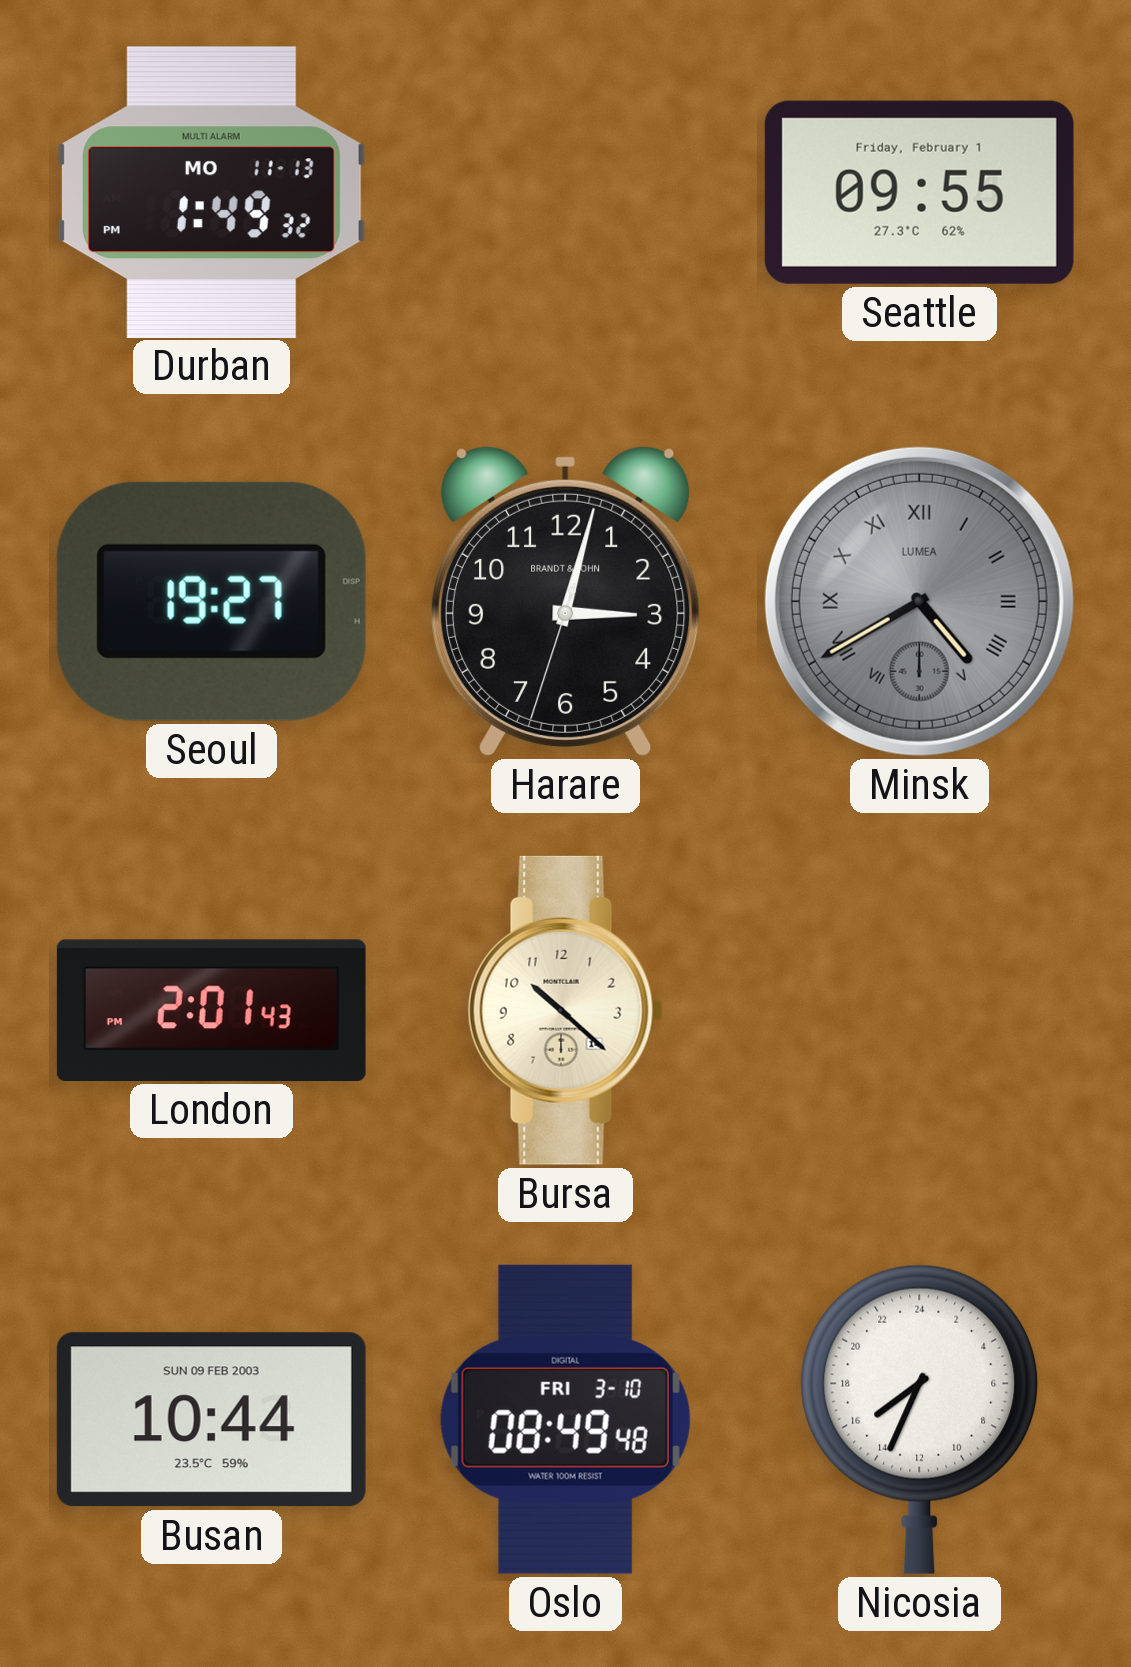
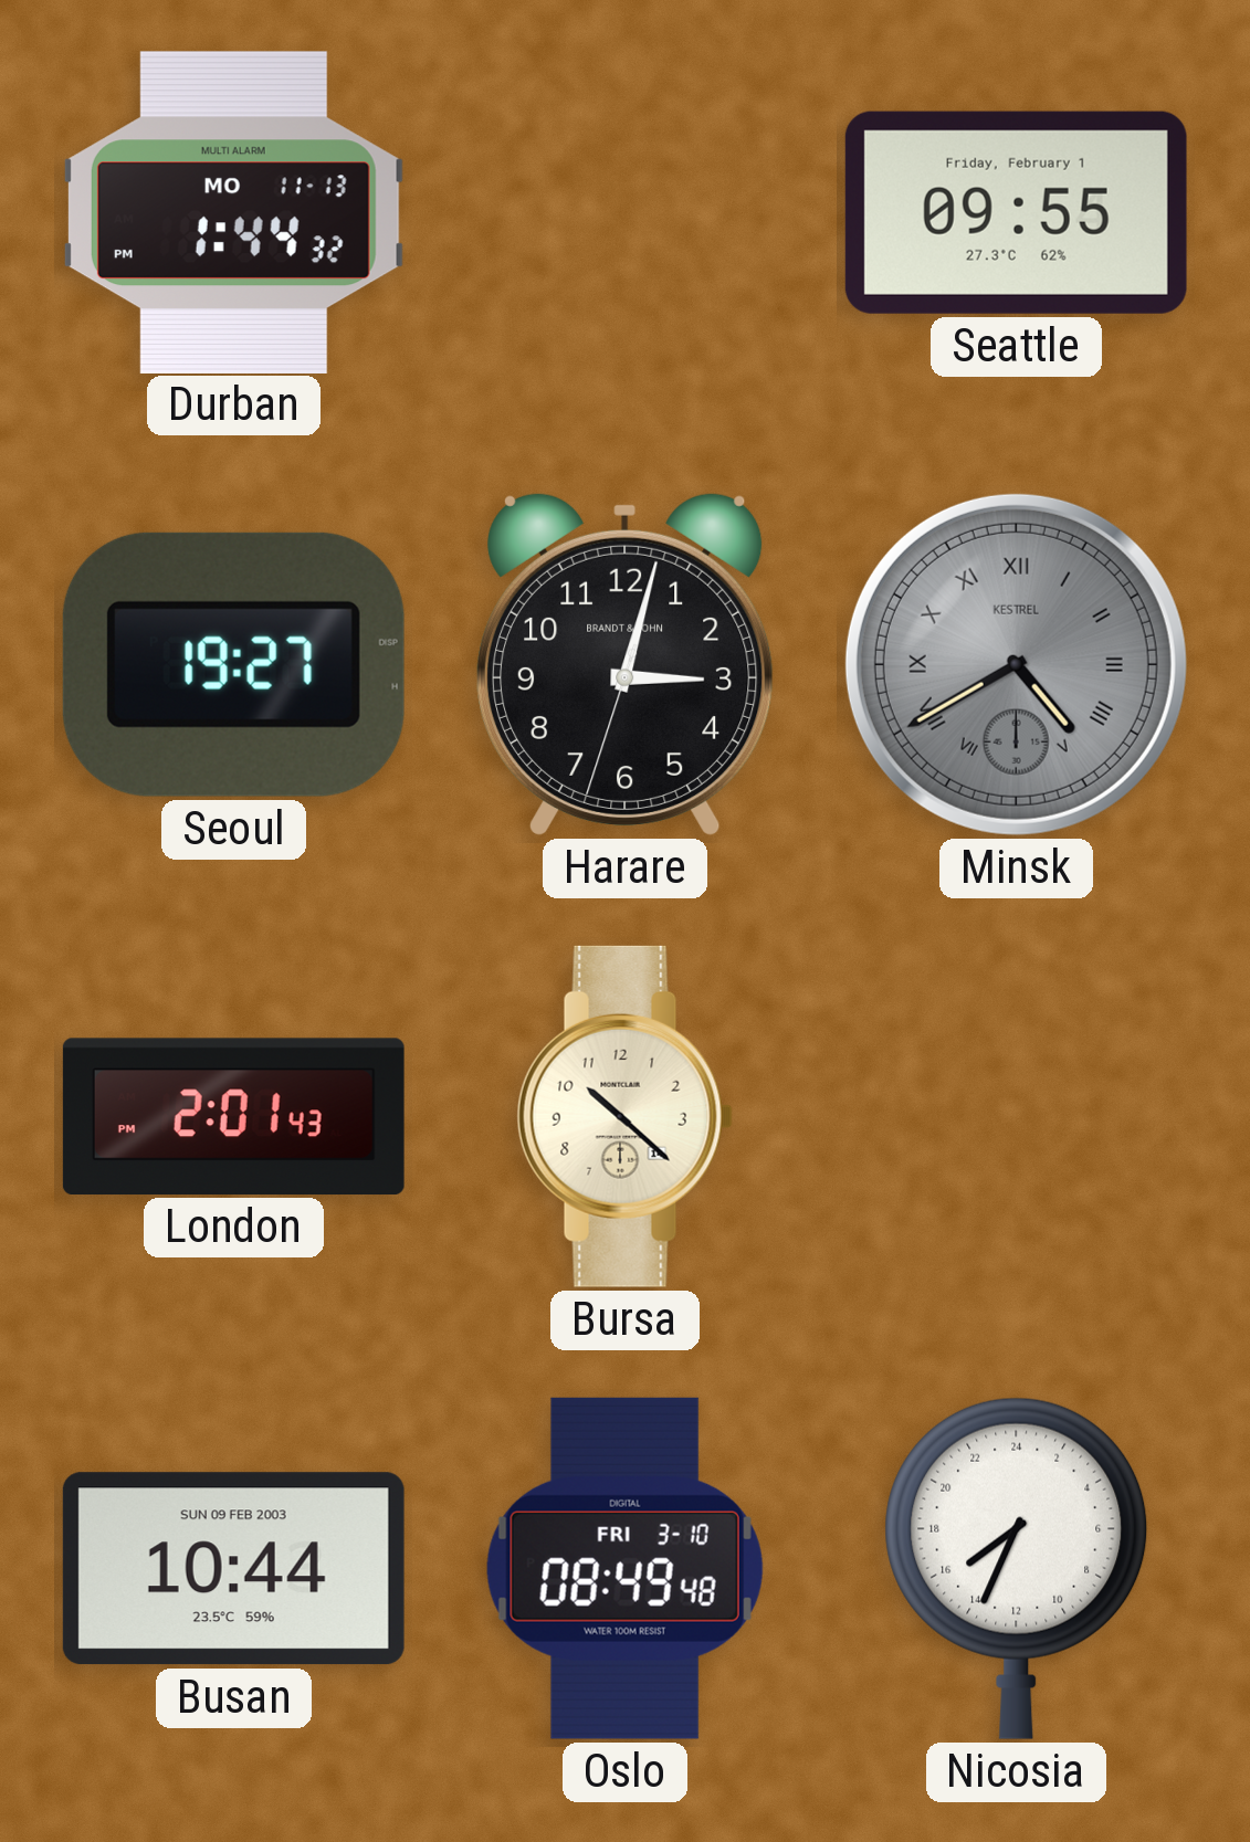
Durban: 1:49 -> 1:44 (233, 212)
Minsk brand: LUMEA -> KESTREL (1016, 664)
